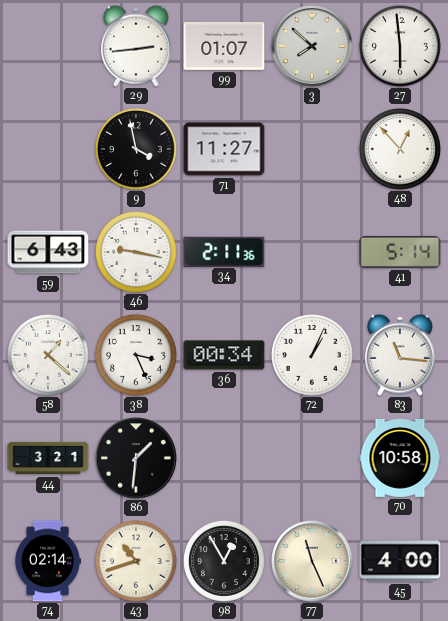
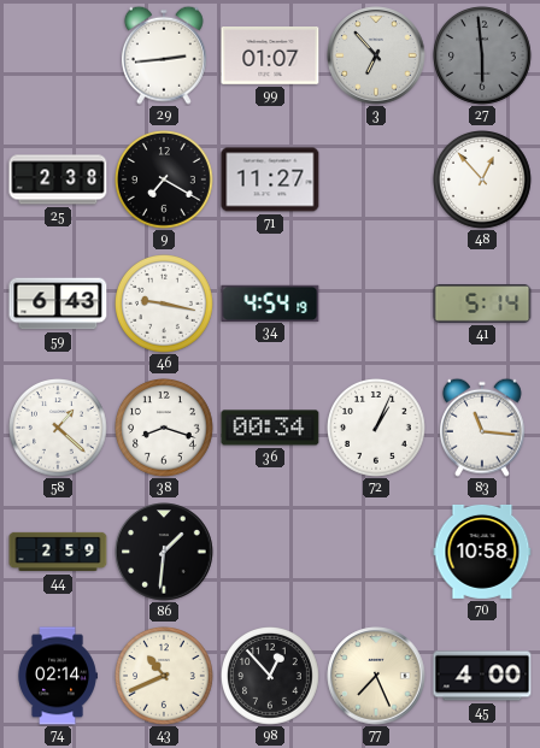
3: 7:52 -> 6:53 (376, 55)
27 dial: white -> grey (483, 57)
25: none -> 2:38 (58, 179)
9: 3:58 -> 7:20 (165, 181)
34: 2:11 -> 4:54 (270, 302)
38: 3:26 -> 8:18 (165, 429)
44: 3:21 -> 2:59 (58, 552)
43: 10:42 -> 10:41 (165, 677)
98: 12:55 -> 12:53 (271, 677)
77: 11:26 -> 7:26 (376, 676)
